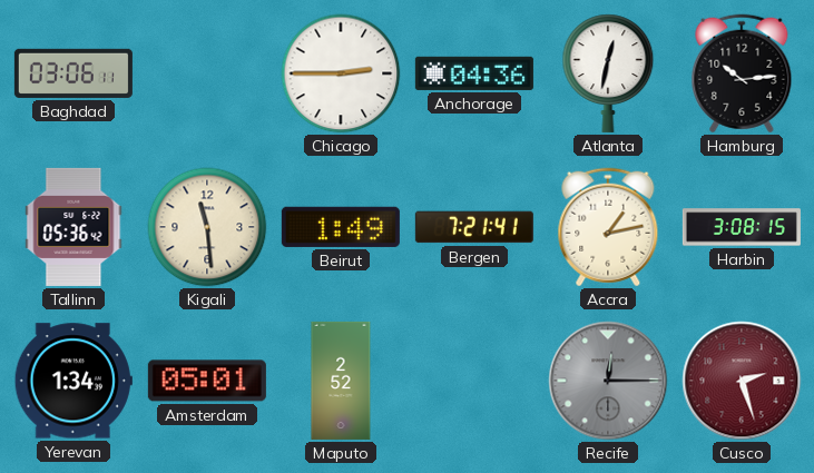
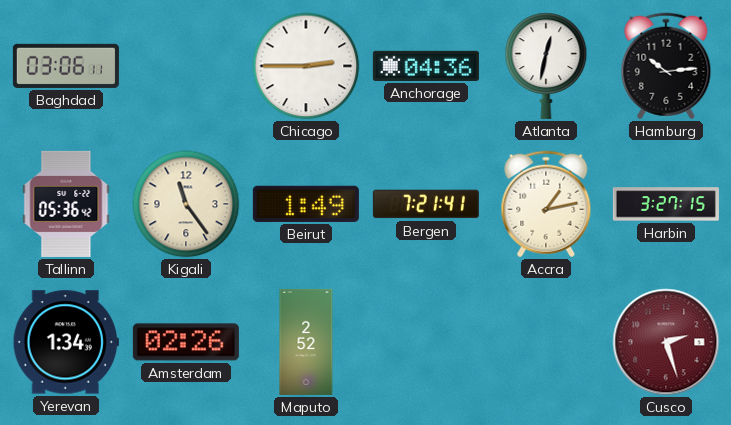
Kigali: 11:29 -> 11:24 (186, 204)
Harbin: 3:08 -> 3:27 (666, 204)
Amsterdam: 05:01 -> 02:26 (186, 342)
Recife: 12:15 -> none (608, 381)
